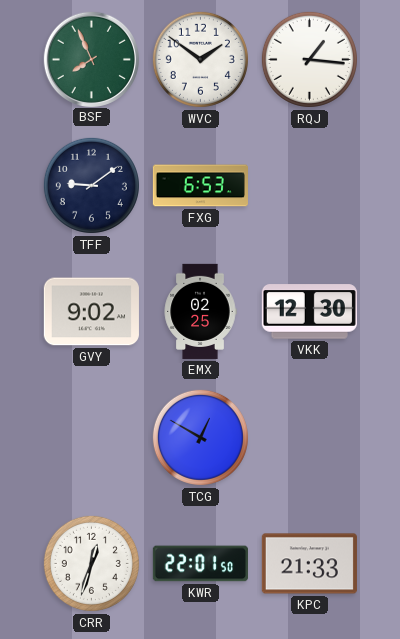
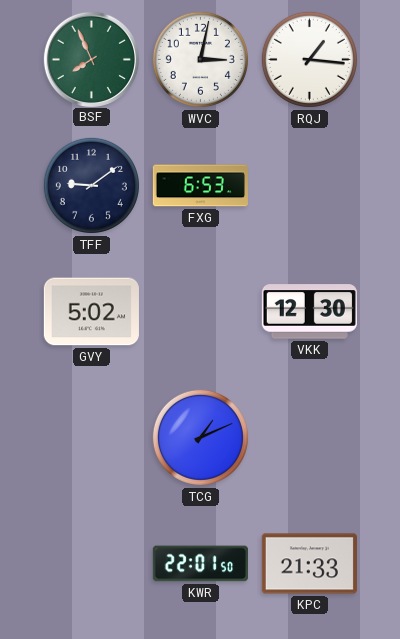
WVC: 1:51 -> 3:02 (200, 59)
GVY: 9:02 -> 5:02 (91, 312)
EMX: 02:25 -> none (200, 311)
TCG: 12:50 -> 1:11 (200, 437)
CRR: 12:33 -> none (91, 563)
